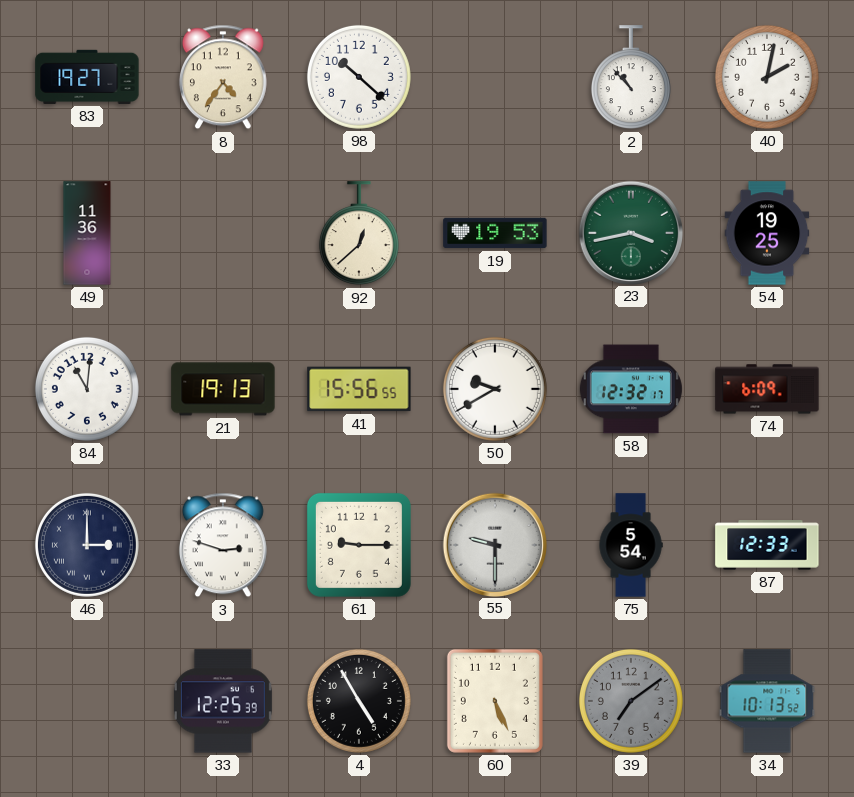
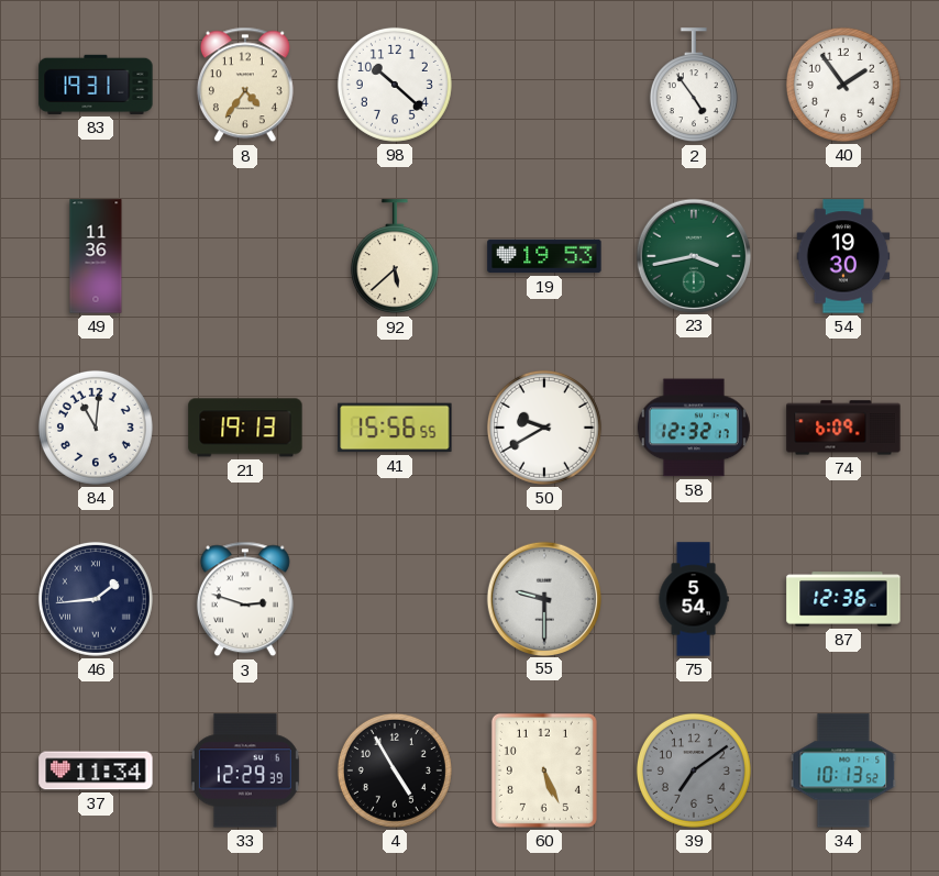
83: 19:27 -> 19:31 (96, 85)
2: 10:53 -> 4:54 (694, 86)
40: 2:02 -> 1:54 (843, 85)
92: 12:38 -> 5:38 (395, 257)
54: 19:25 -> 19:30 (843, 256)
46: 3:00 -> 1:44 (96, 599)
61: 9:15 -> none (359, 545)
87: 12:33 -> 12:36 (843, 599)
37: none -> 11:34 (96, 770)
33: 12:25 -> 12:29 (245, 770)
